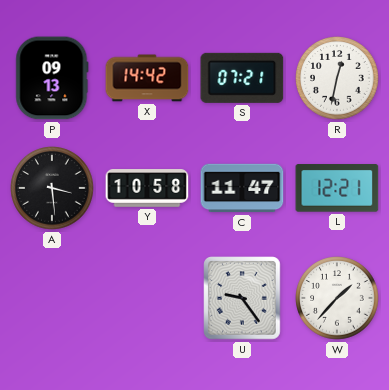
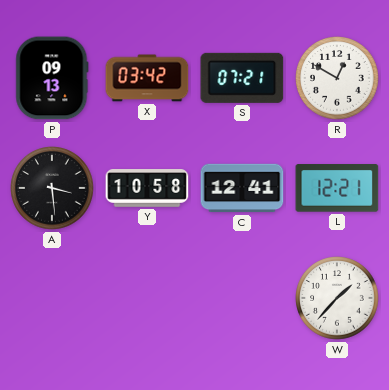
X: 14:42 -> 03:42 (147, 78)
R: 12:32 -> 12:50 (337, 78)
C: 11:47 -> 12:41 (242, 188)
U: 9:24 -> none (242, 298)
